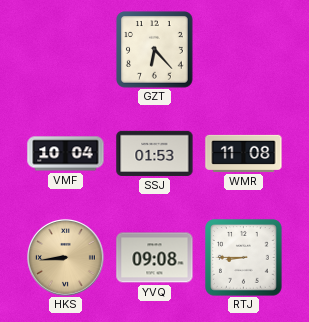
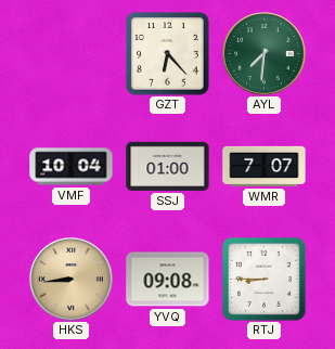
AYL: none -> 7:31 (265, 54)
SSJ: 01:53 -> 01:00 (168, 166)
WMR: 11:08 -> 7:07 (265, 166)
